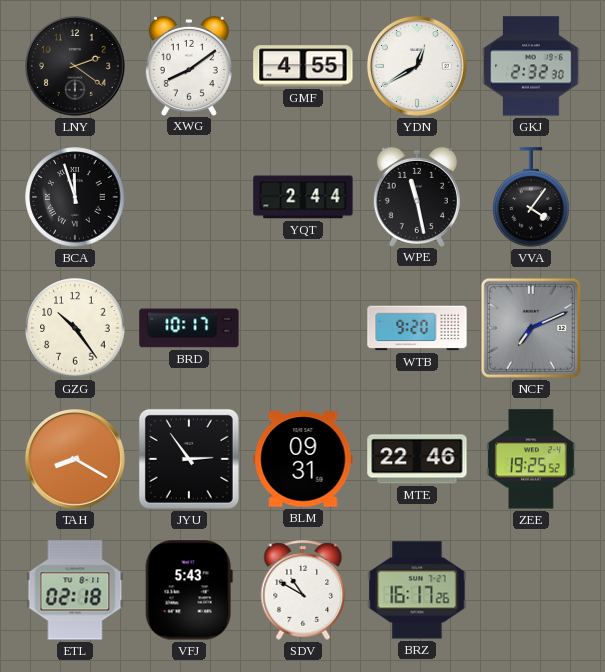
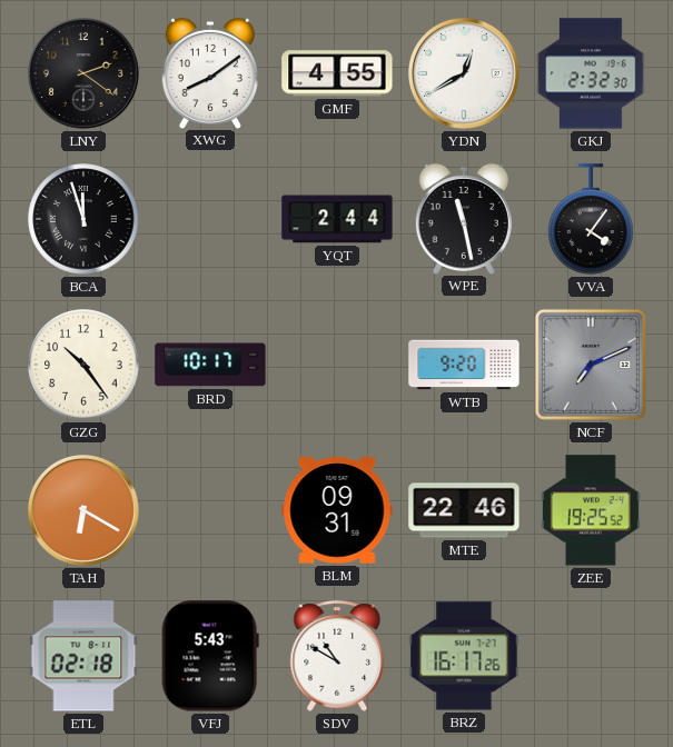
TAH: 8:20 -> 6:20 (85, 511)
JYU: 2:54 -> none (189, 459)
